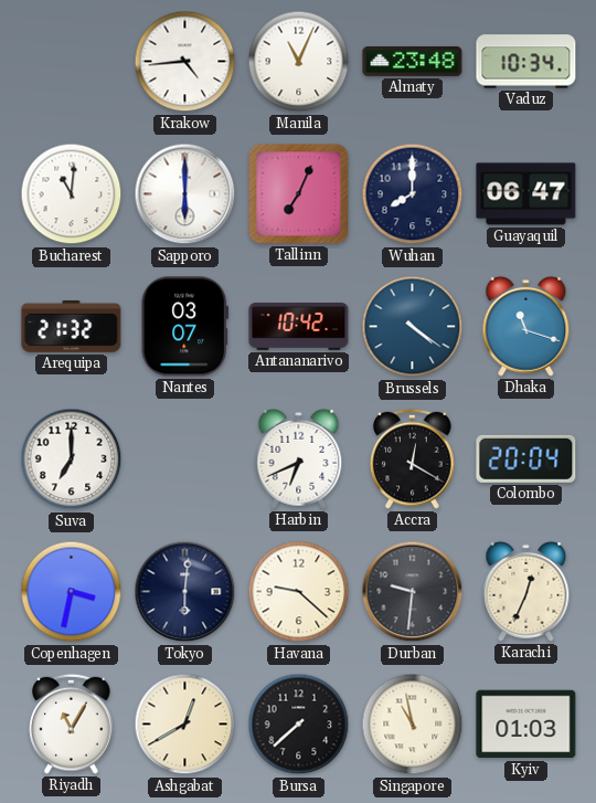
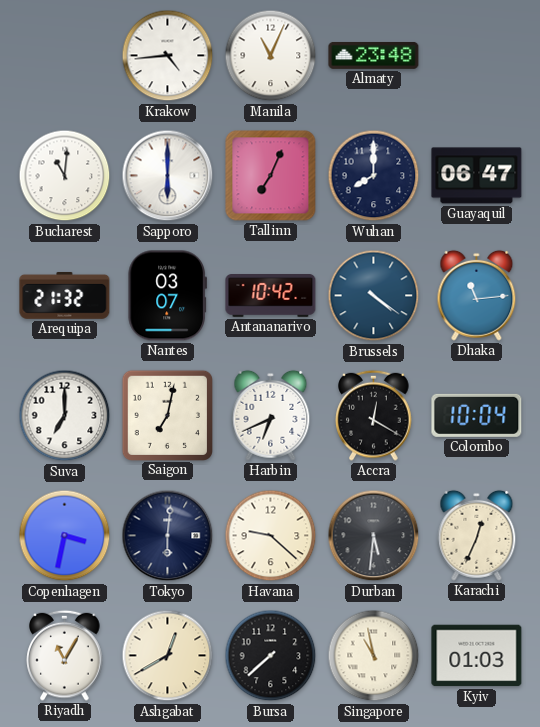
Vaduz: 10:34 -> none (526, 62)
Dhaka: 11:18 -> 11:14 (477, 295)
Saigon: none -> 7:02 (167, 415)
Colombo: 20:04 -> 10:04 (477, 415)
Durban: 9:31 -> 5:31 (374, 536)
